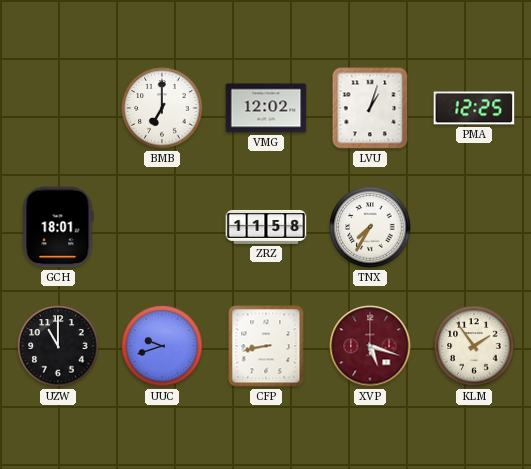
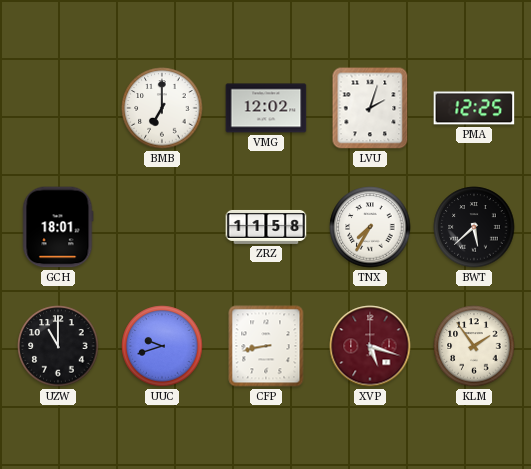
LVU: 1:03 -> 2:03 (370, 108)
BWT: none -> 5:38 (474, 227)
